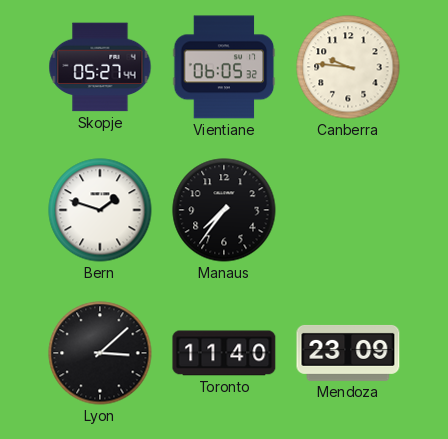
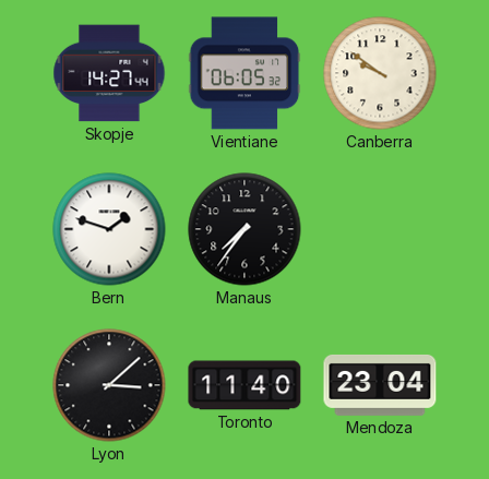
Skopje: 05:27 -> 14:27 (109, 73)
Canberra: 9:46 -> 9:51 (380, 73)
Mendoza: 23:09 -> 23:04 (380, 385)
